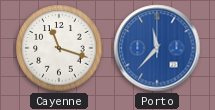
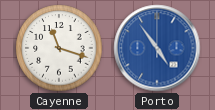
Porto: 11:37 -> 4:54 (157, 48)
